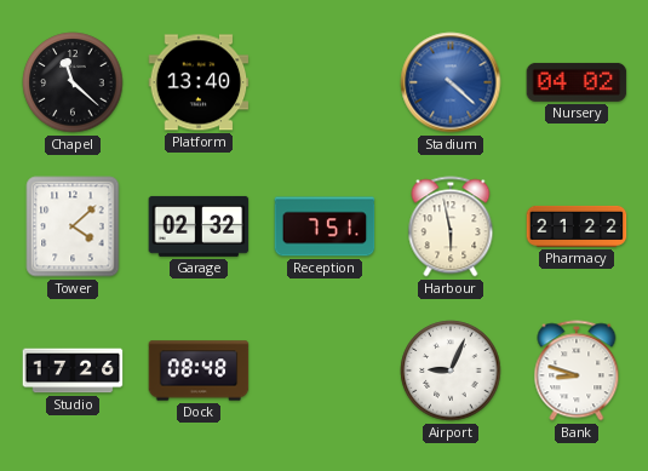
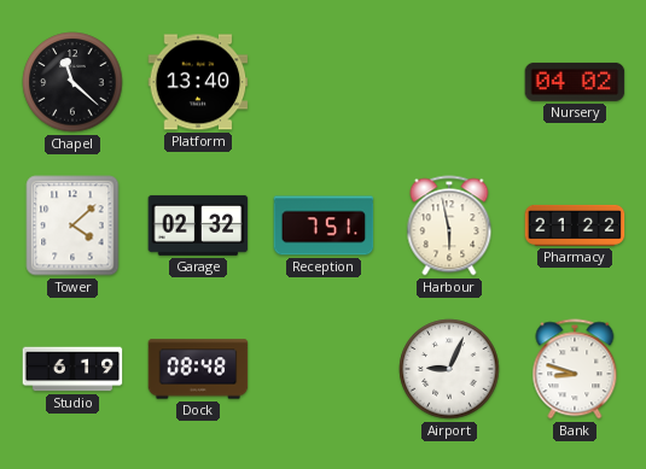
Stadium: 4:22 -> none (451, 82)
Studio: 17:26 -> 6:19 (72, 369)
